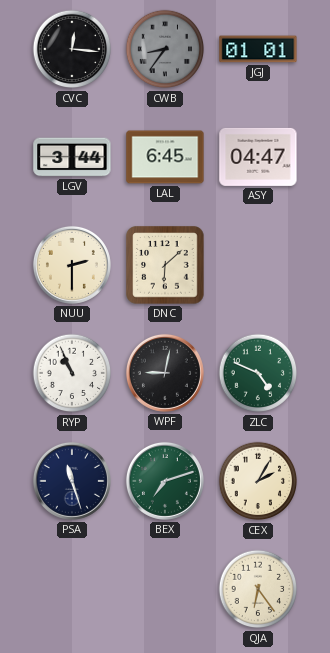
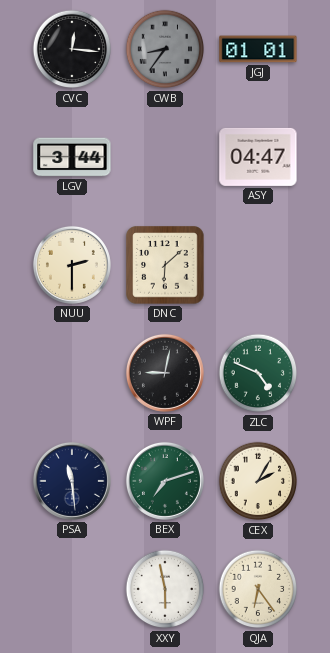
LAL: 6:45 -> none (165, 157)
RYP: 10:56 -> none (72, 373)
PSA: 11:27 -> 11:29 (72, 481)
XXY: none -> 5:58 (165, 589)
